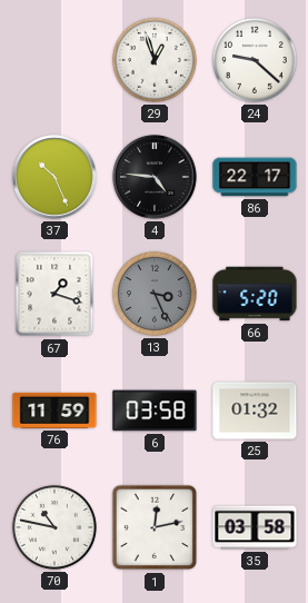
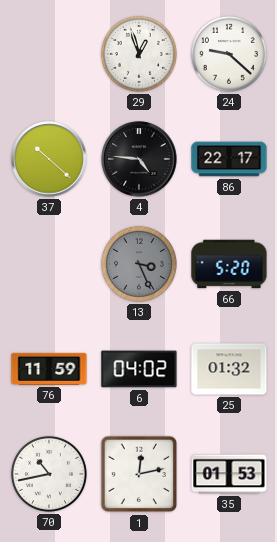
37: 10:26 -> 10:22 (49, 159)
67: 1:18 -> none (54, 294)
6: 03:58 -> 04:02 (139, 369)
70: 10:47 -> 10:43 (49, 474)
35: 03:58 -> 01:53 (229, 474)
